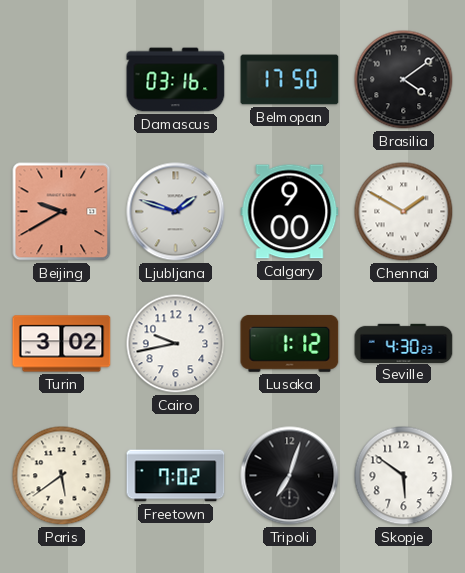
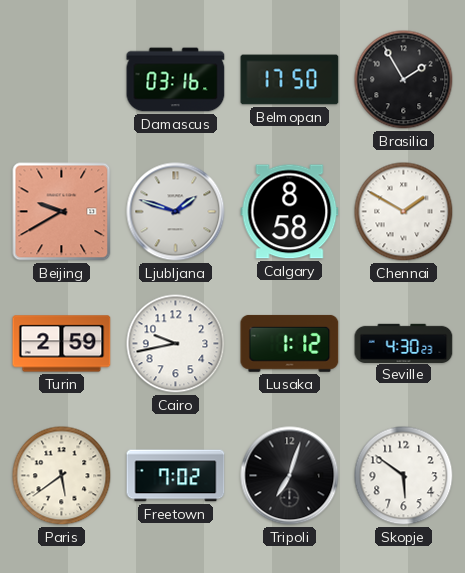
Brasilia: 4:09 -> 1:55 (404, 80)
Calgary: 9:00 -> 8:58 (290, 212)
Turin: 3:02 -> 2:59 (62, 344)
